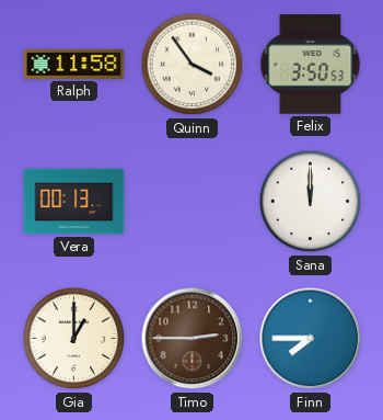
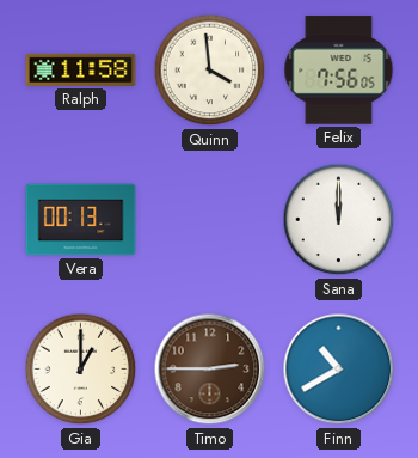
Quinn: 3:54 -> 3:59 (210, 71)
Felix: 3:50 -> 7:56 (339, 71)
Finn: 7:45 -> 10:40 (339, 370)
